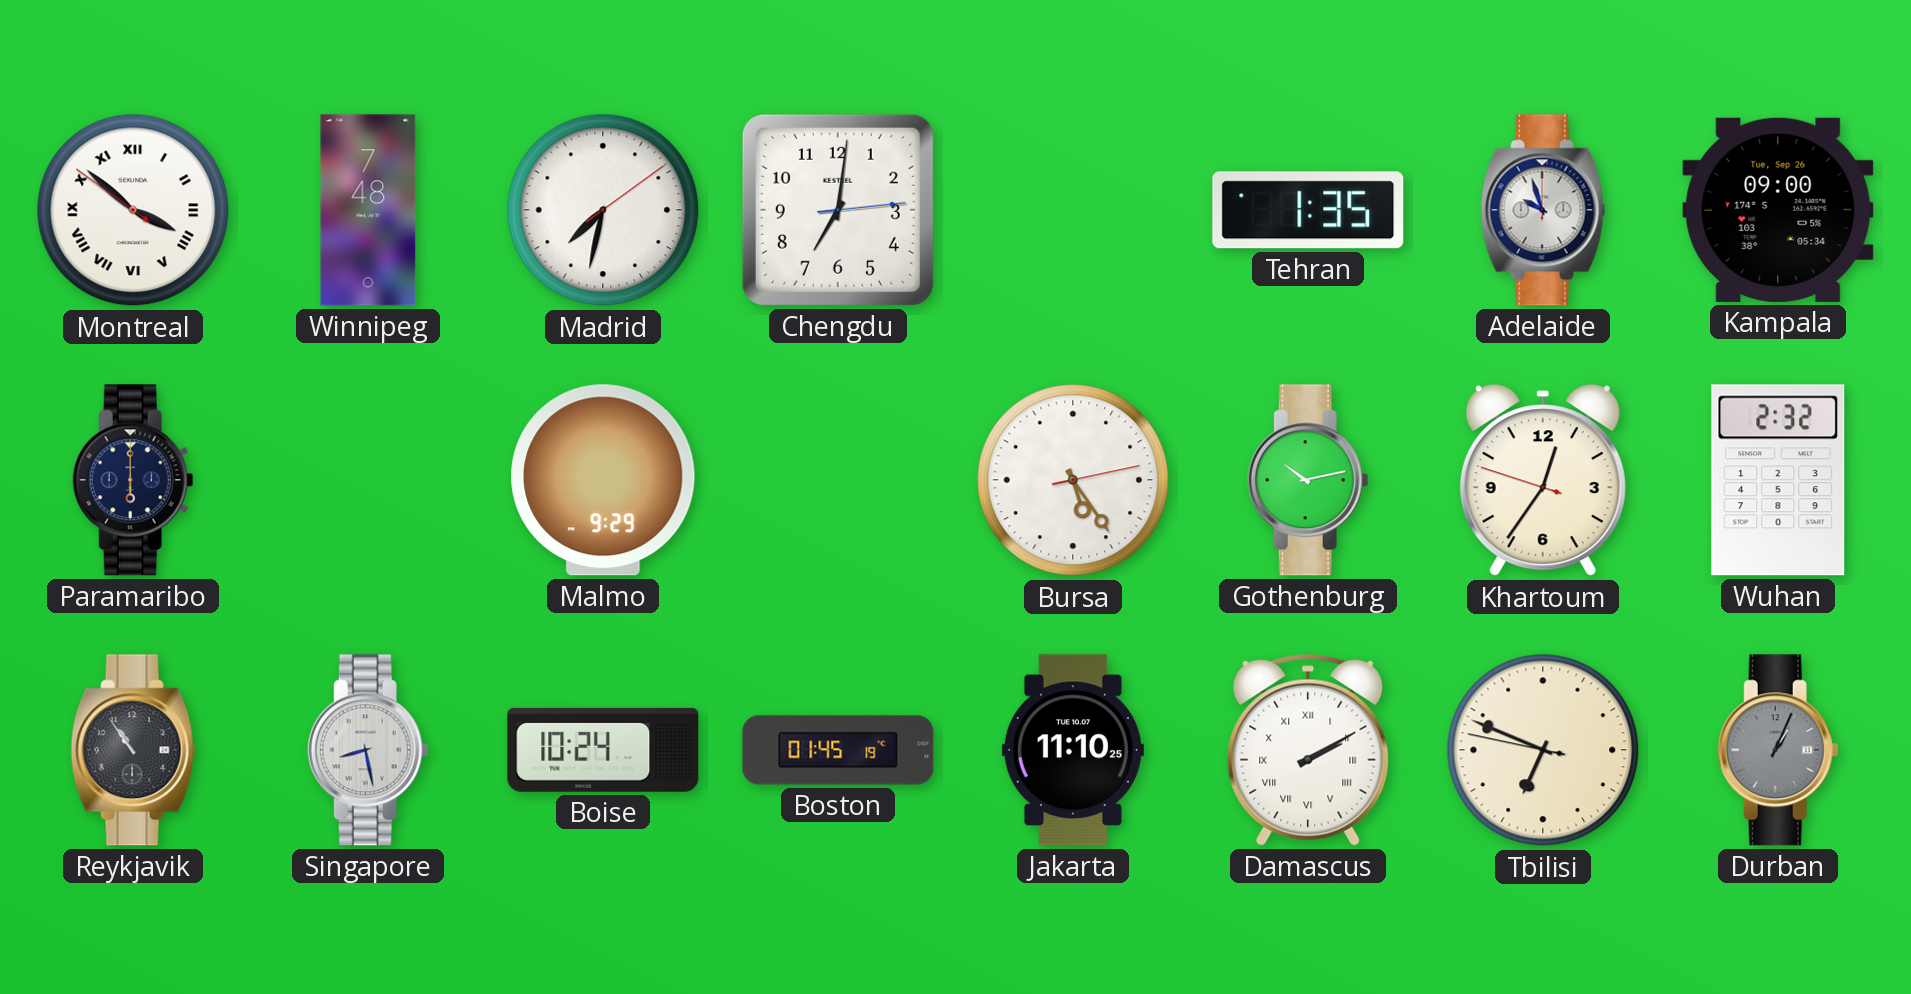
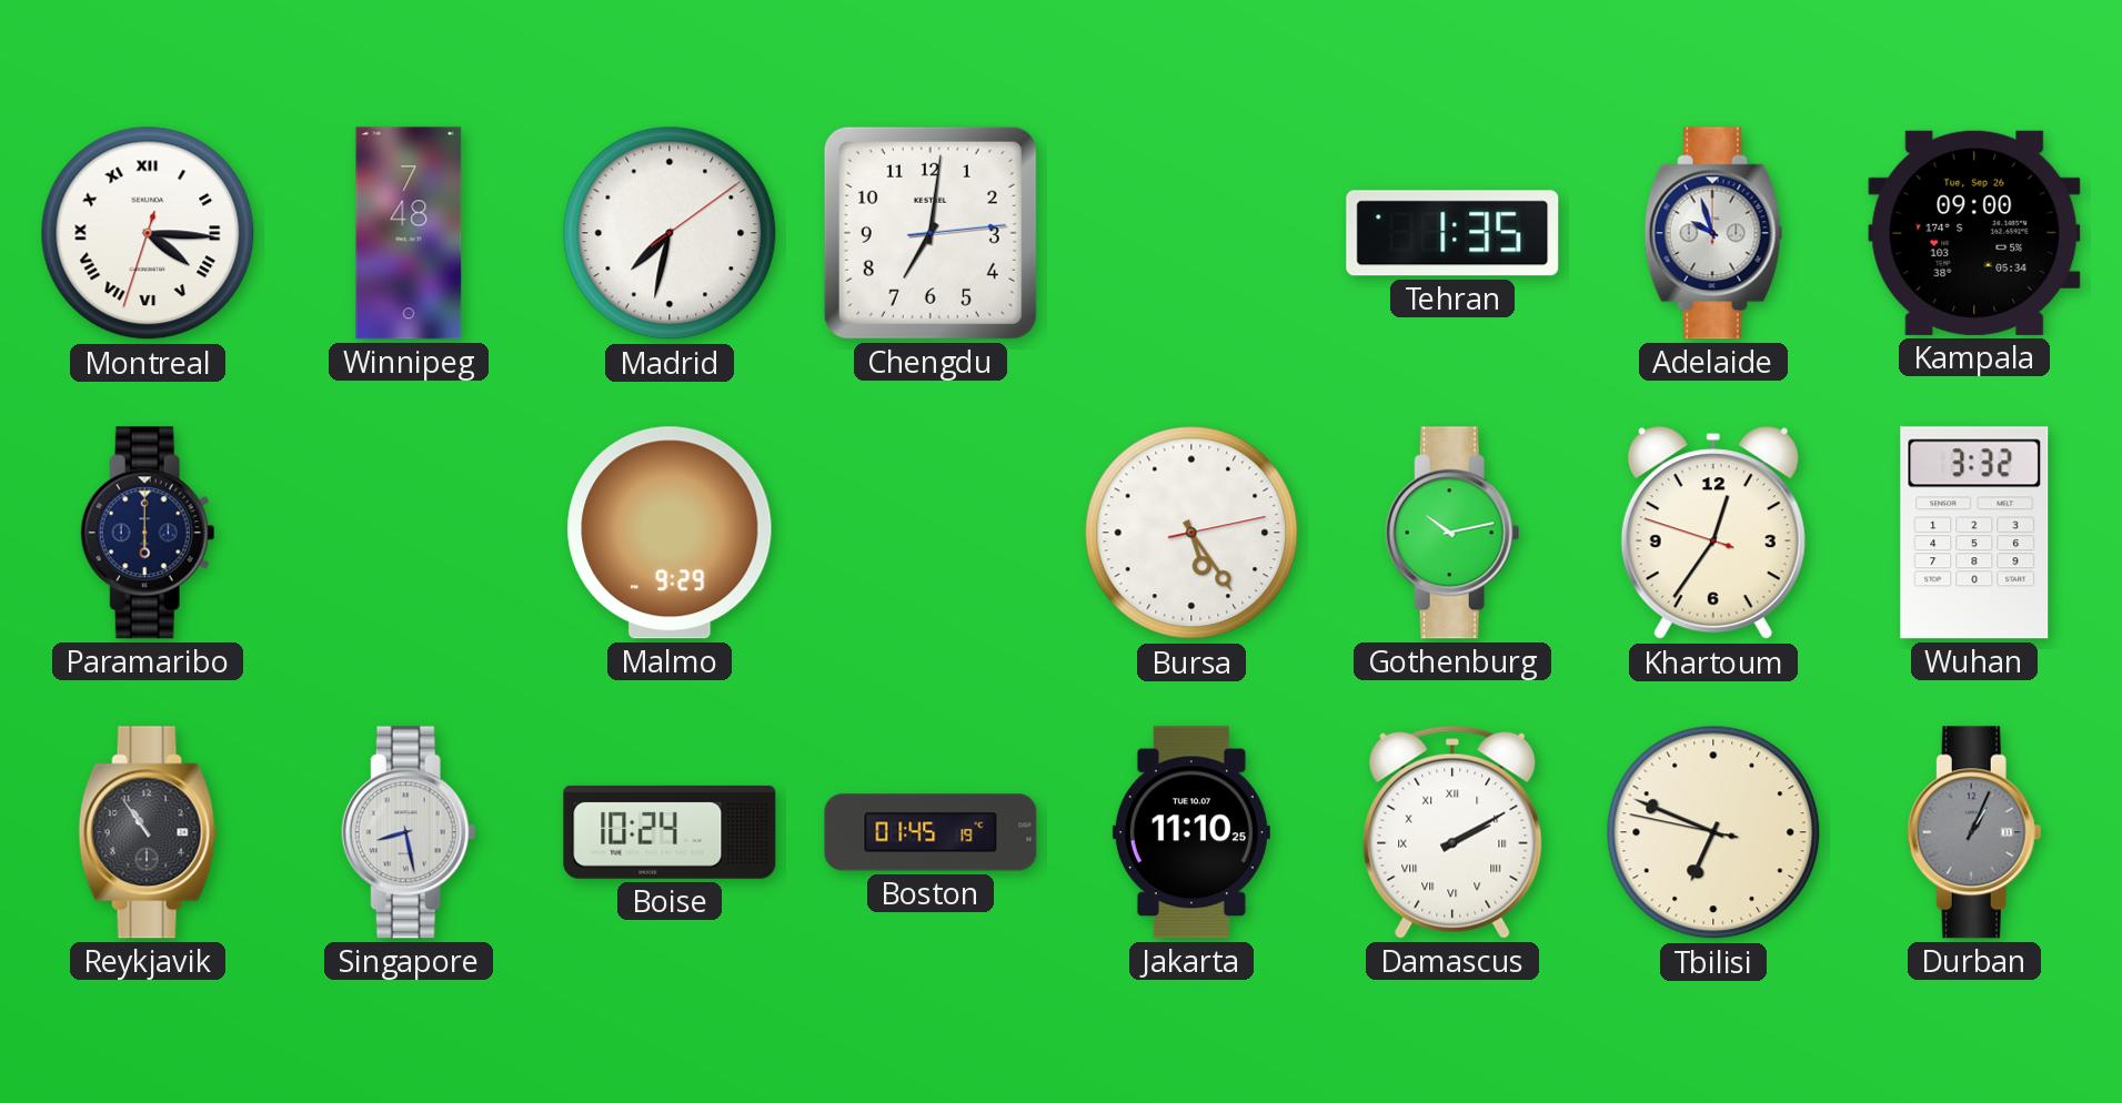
Montreal: 3:51 -> 4:15 (148, 233)
Wuhan: 2:32 -> 3:32 (1974, 533)
